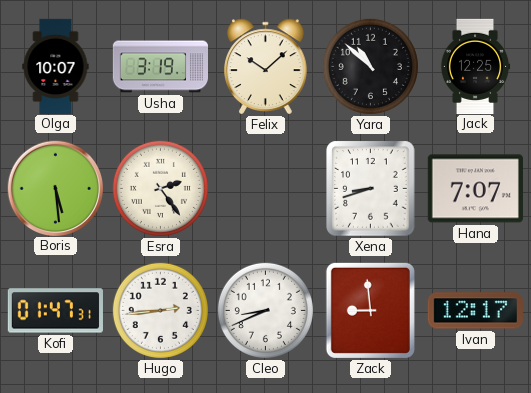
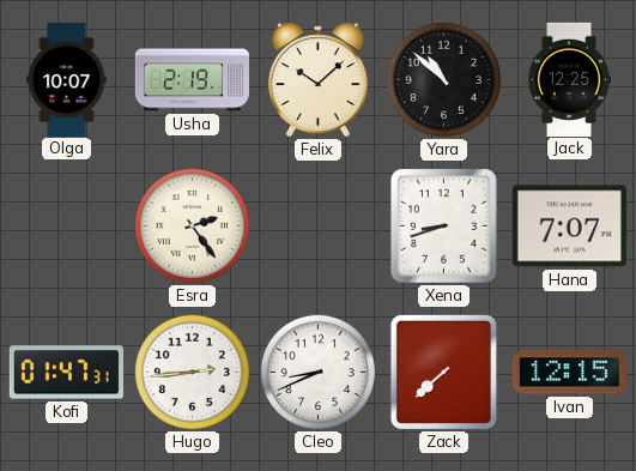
Usha: 3:19 -> 2:19 (192, 80)
Boris: 5:29 -> none (55, 188)
Zack: 8:59 -> 7:38 (443, 372)
Ivan: 12:17 -> 12:15 (569, 373)
